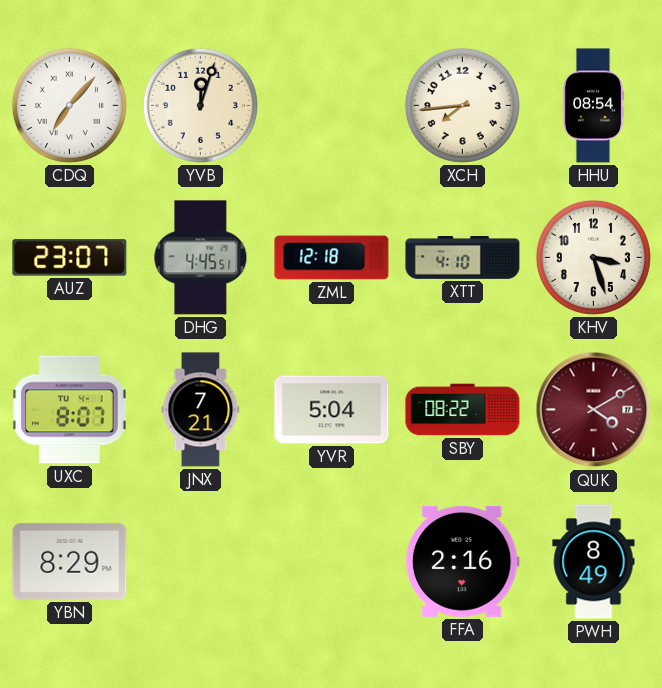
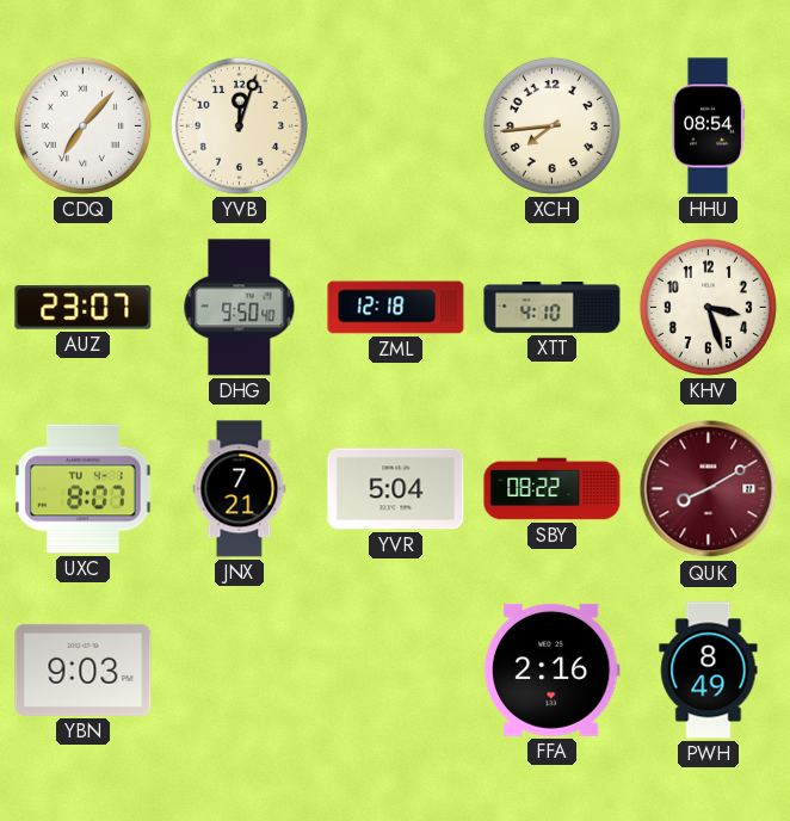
DHG: 4:45 -> 9:50 (240, 308)
QUK: 4:10 -> 8:10 (709, 489)
YBN: 8:29 -> 9:03 (84, 669)
